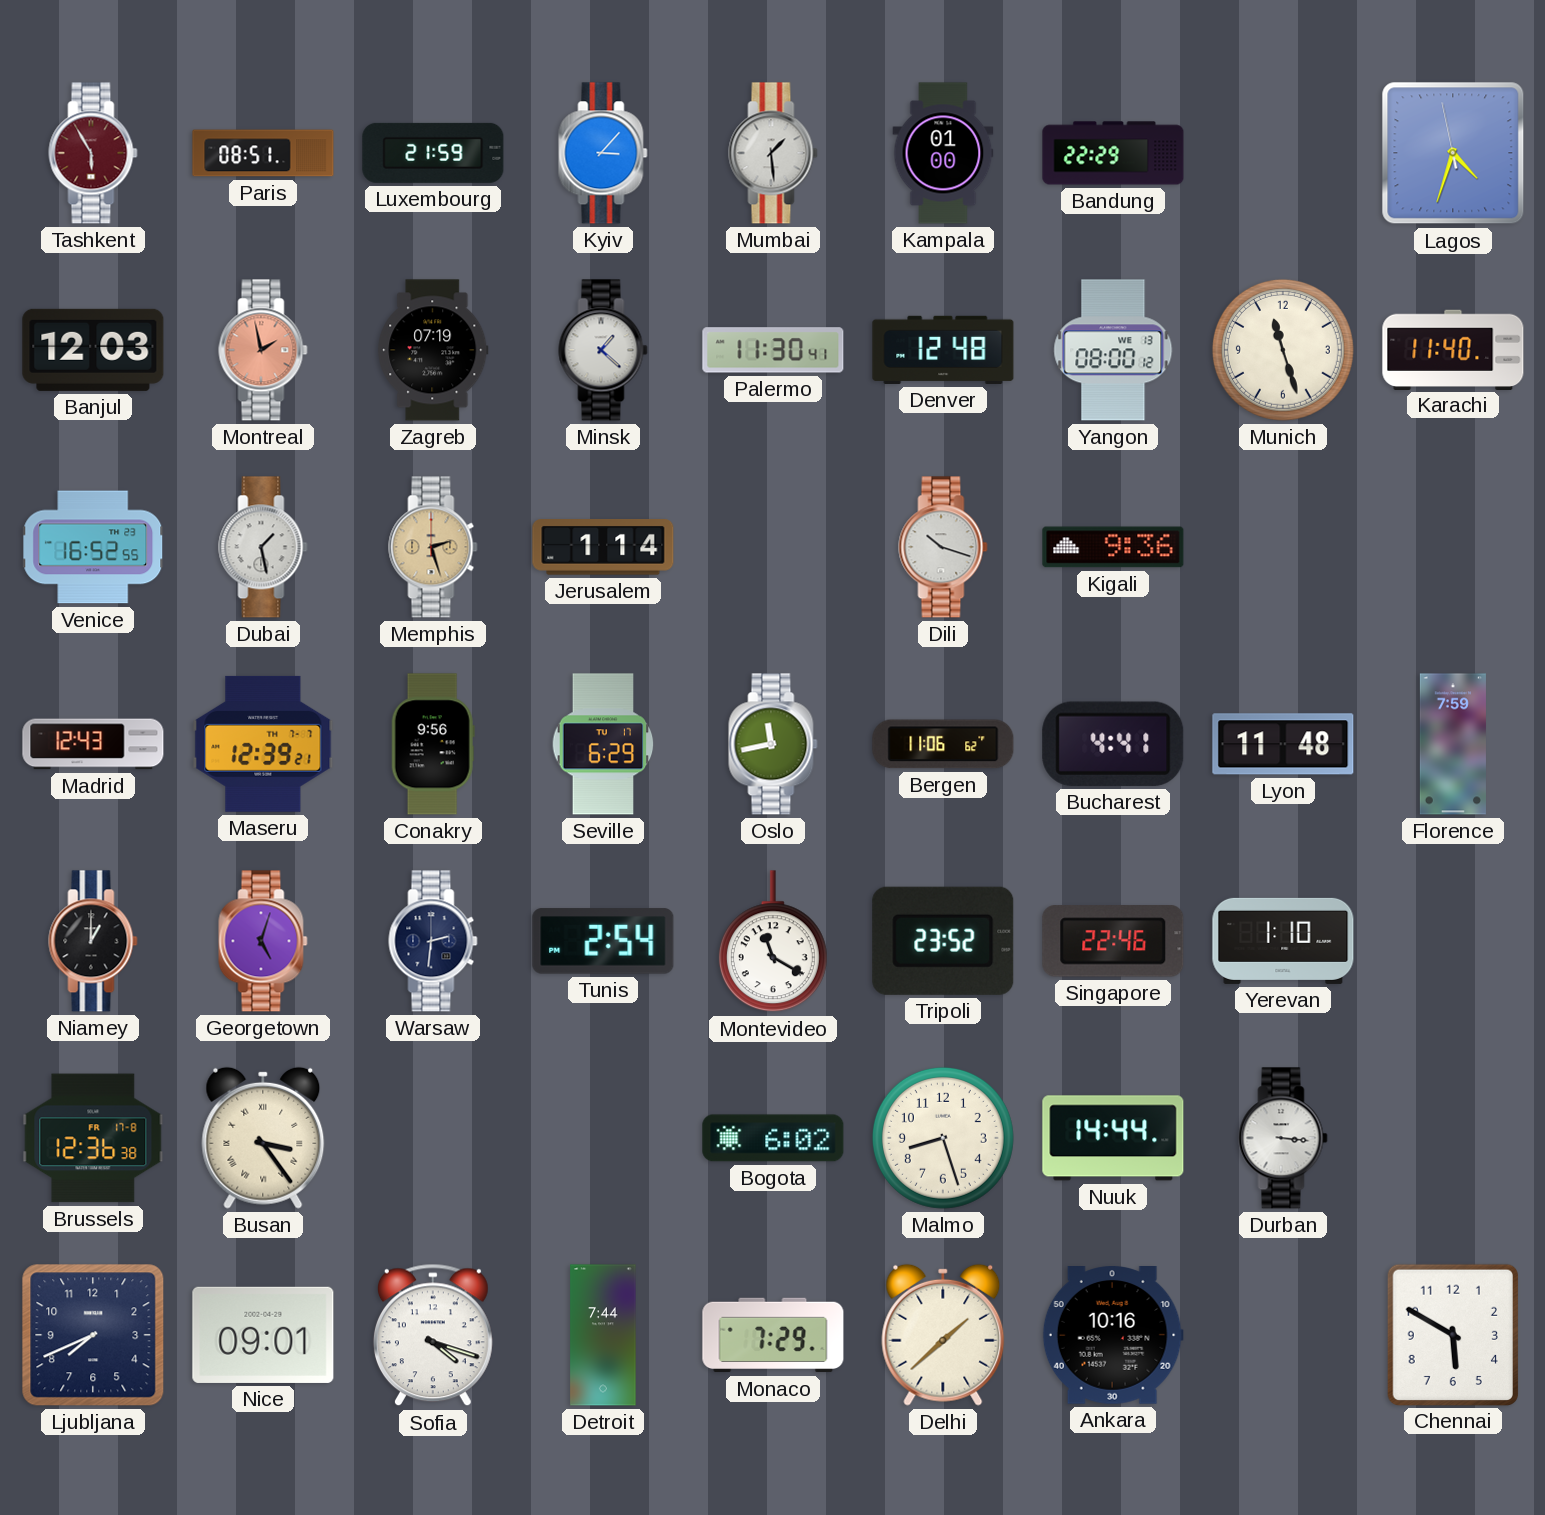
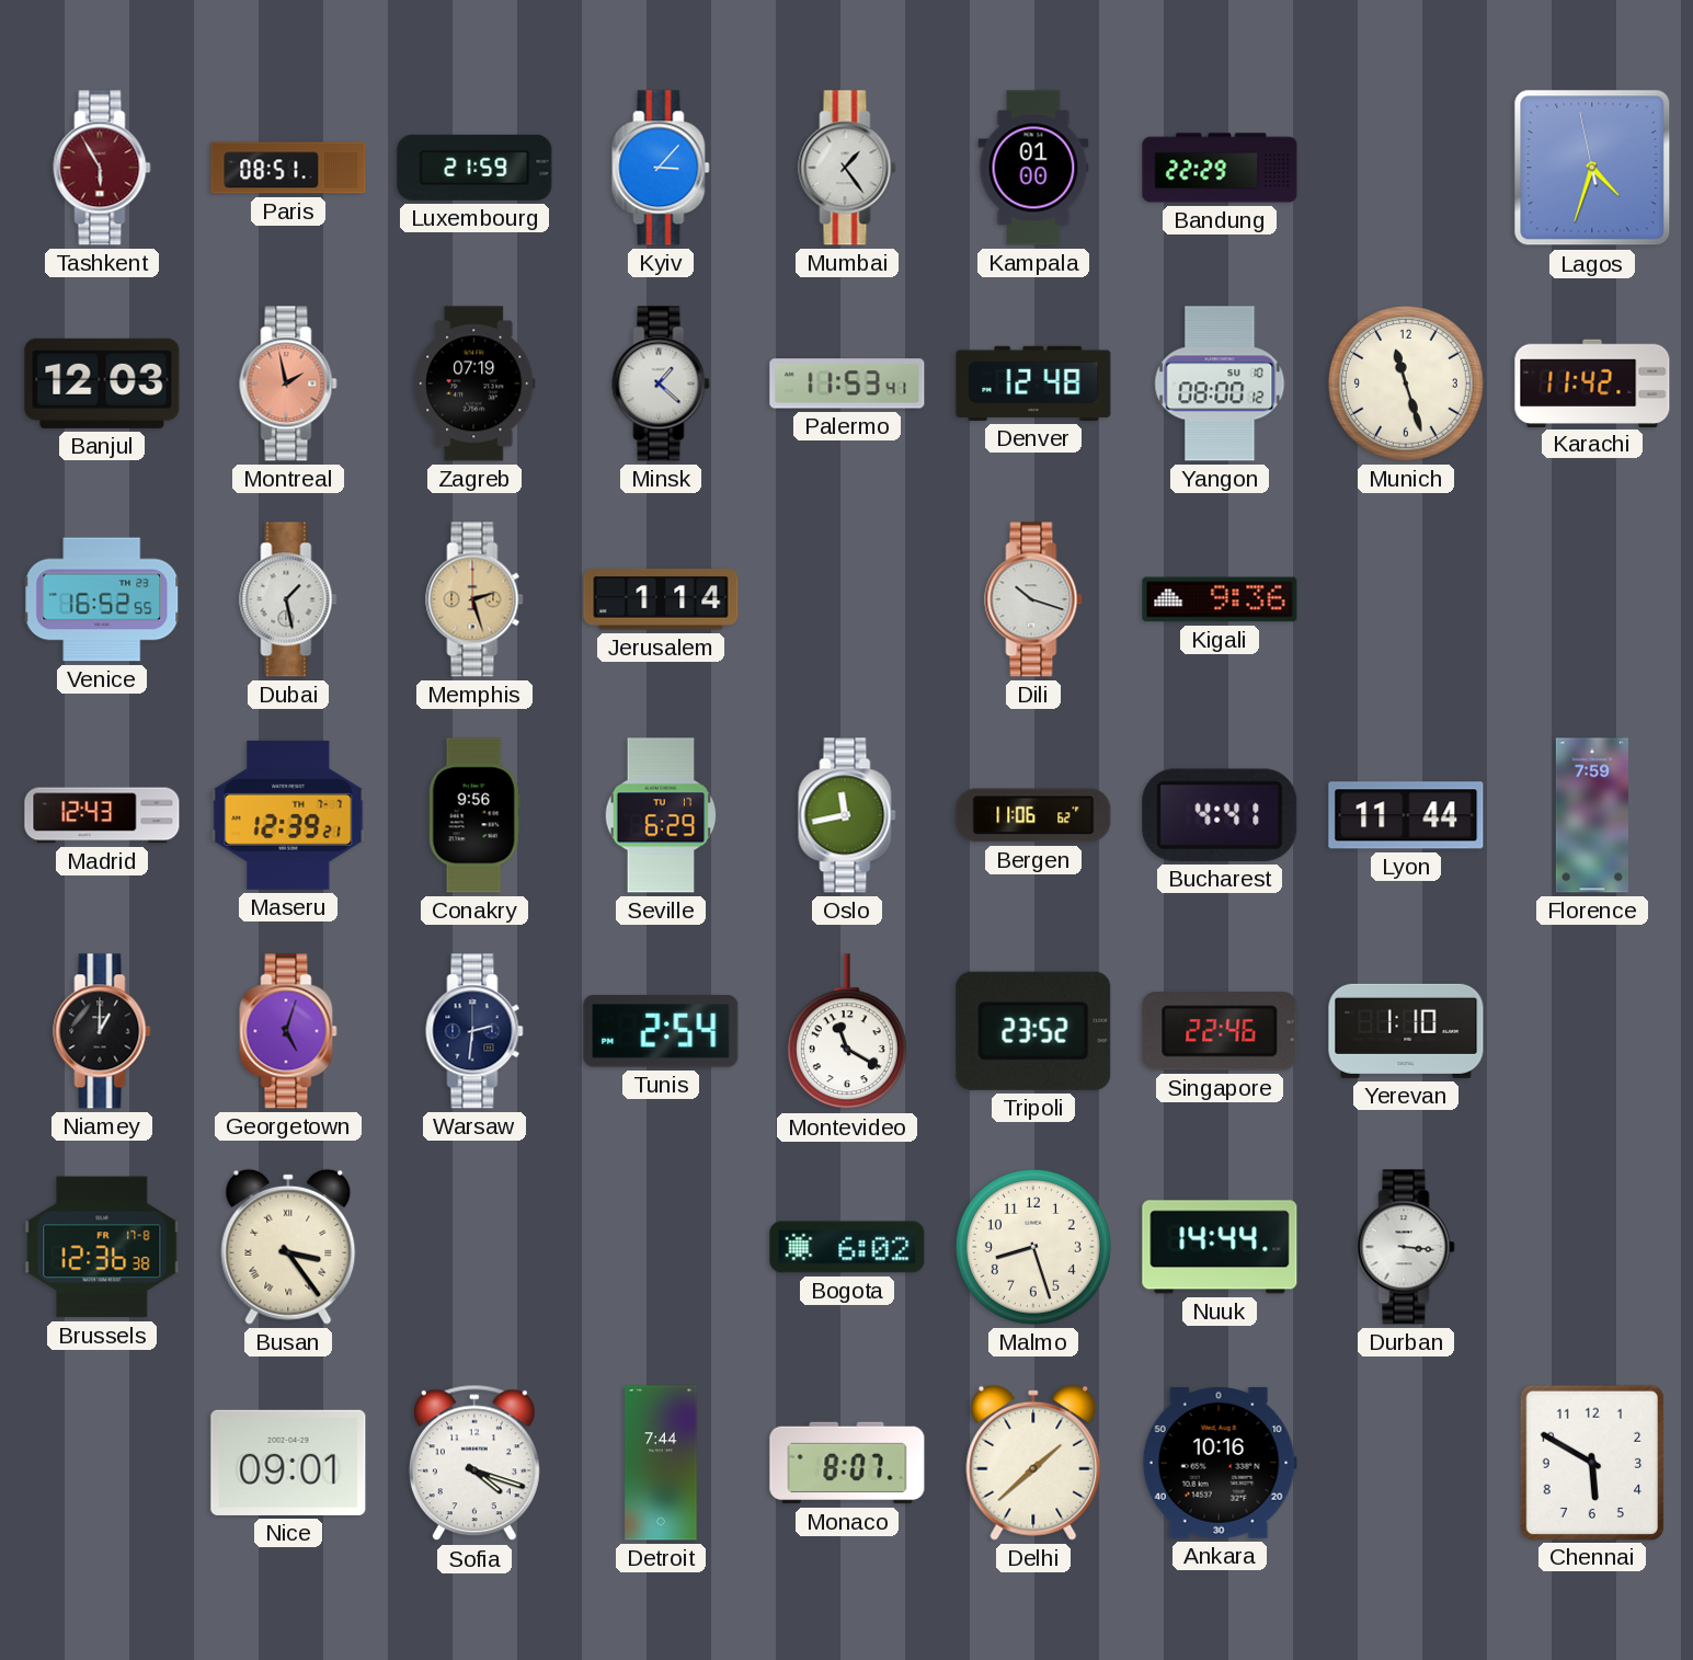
Mumbai: 1:29 -> 1:24 (847, 168)
Palermo: 11:30 -> 11:53 (847, 383)
Yangon date: WE 13 -> SU 10 (1220, 383)
Karachi: 11:40 -> 11:42 (1592, 382)
Lyon: 11:48 -> 11:44 (1406, 815)
Ljubljana: 7:41 -> none (93, 1335)
Monaco: 7:29 -> 8:07 (847, 1463)
